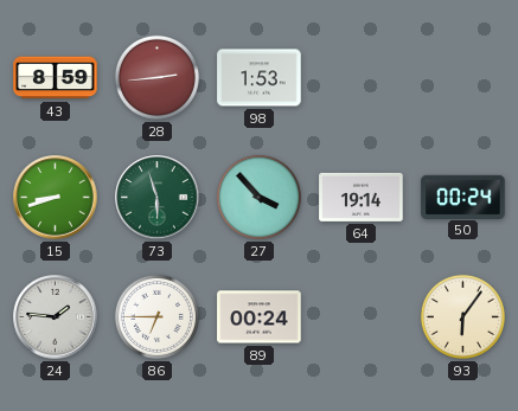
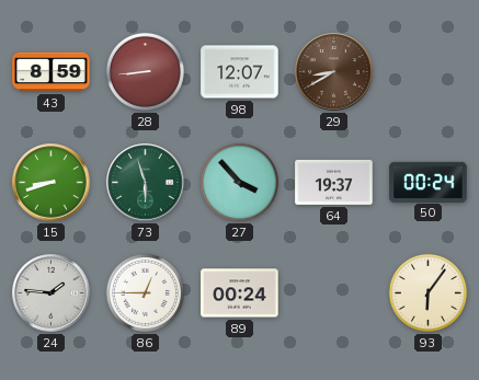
28: 2:44 -> 8:44 (145, 71)
98: 1:53 -> 12:07 (240, 72)
29: none -> 8:40 (334, 72)
64: 19:14 -> 19:37 (334, 182)
86: 6:45 -> 12:45 (145, 292)
